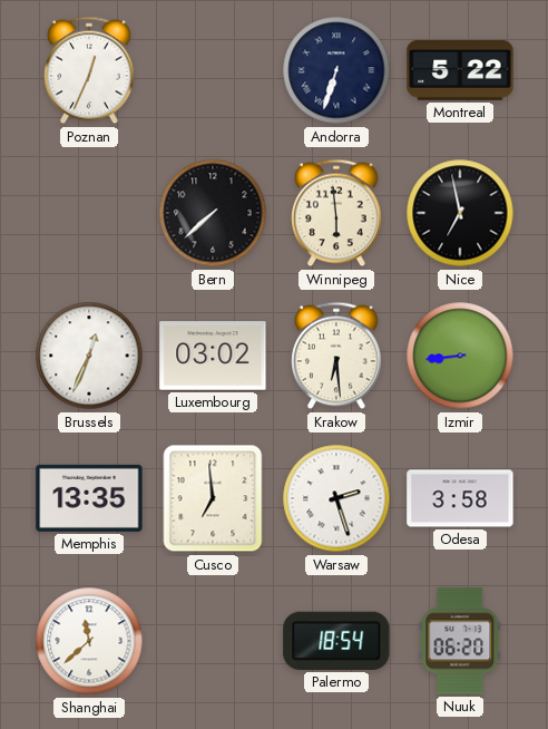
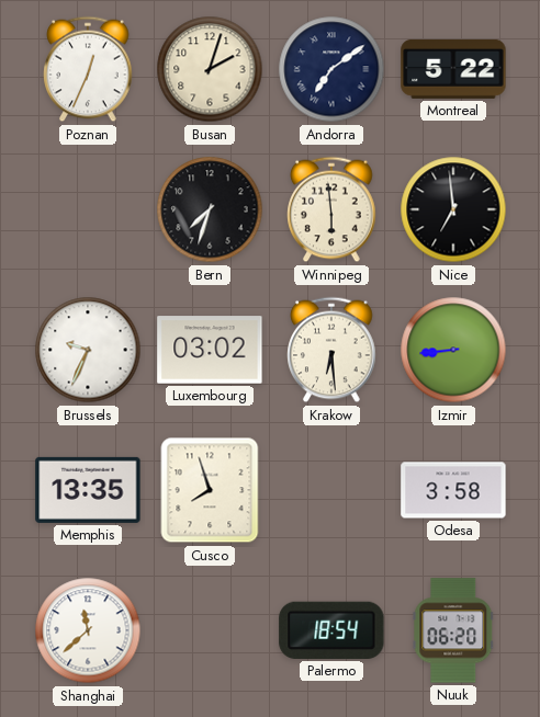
Busan: none -> 2:03 (210, 69)
Andorra: 6:33 -> 7:09 (331, 69)
Bern: 7:38 -> 7:33 (210, 209)
Nice: 6:58 -> 6:59 (453, 209)
Brussels: 12:34 -> 9:34 (88, 350)
Cusco: 6:59 -> 7:57 (210, 490)
Warsaw: 2:27 -> none (336, 498)
